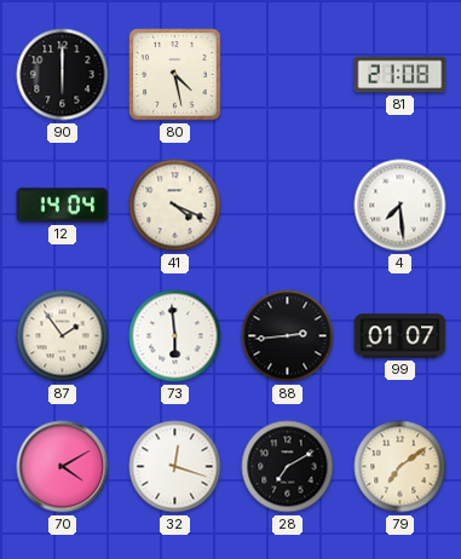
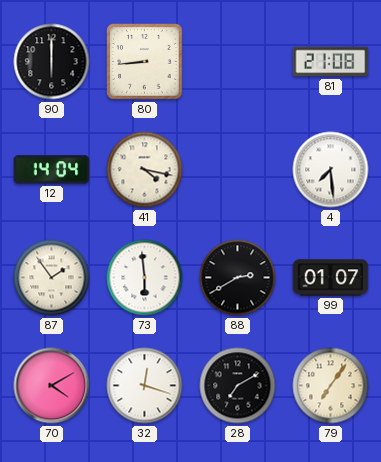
80: 4:28 -> 8:44 (145, 62)
41: 4:19 -> 4:17 (145, 170)
88: 2:44 -> 2:40 (238, 278)
79: 7:09 -> 7:06 (331, 386)
